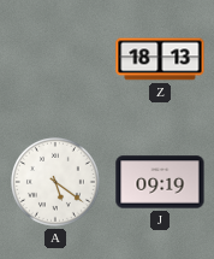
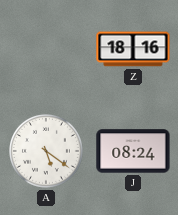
Z: 18:13 -> 18:16 (133, 49)
J: 09:19 -> 08:24 (133, 151)
